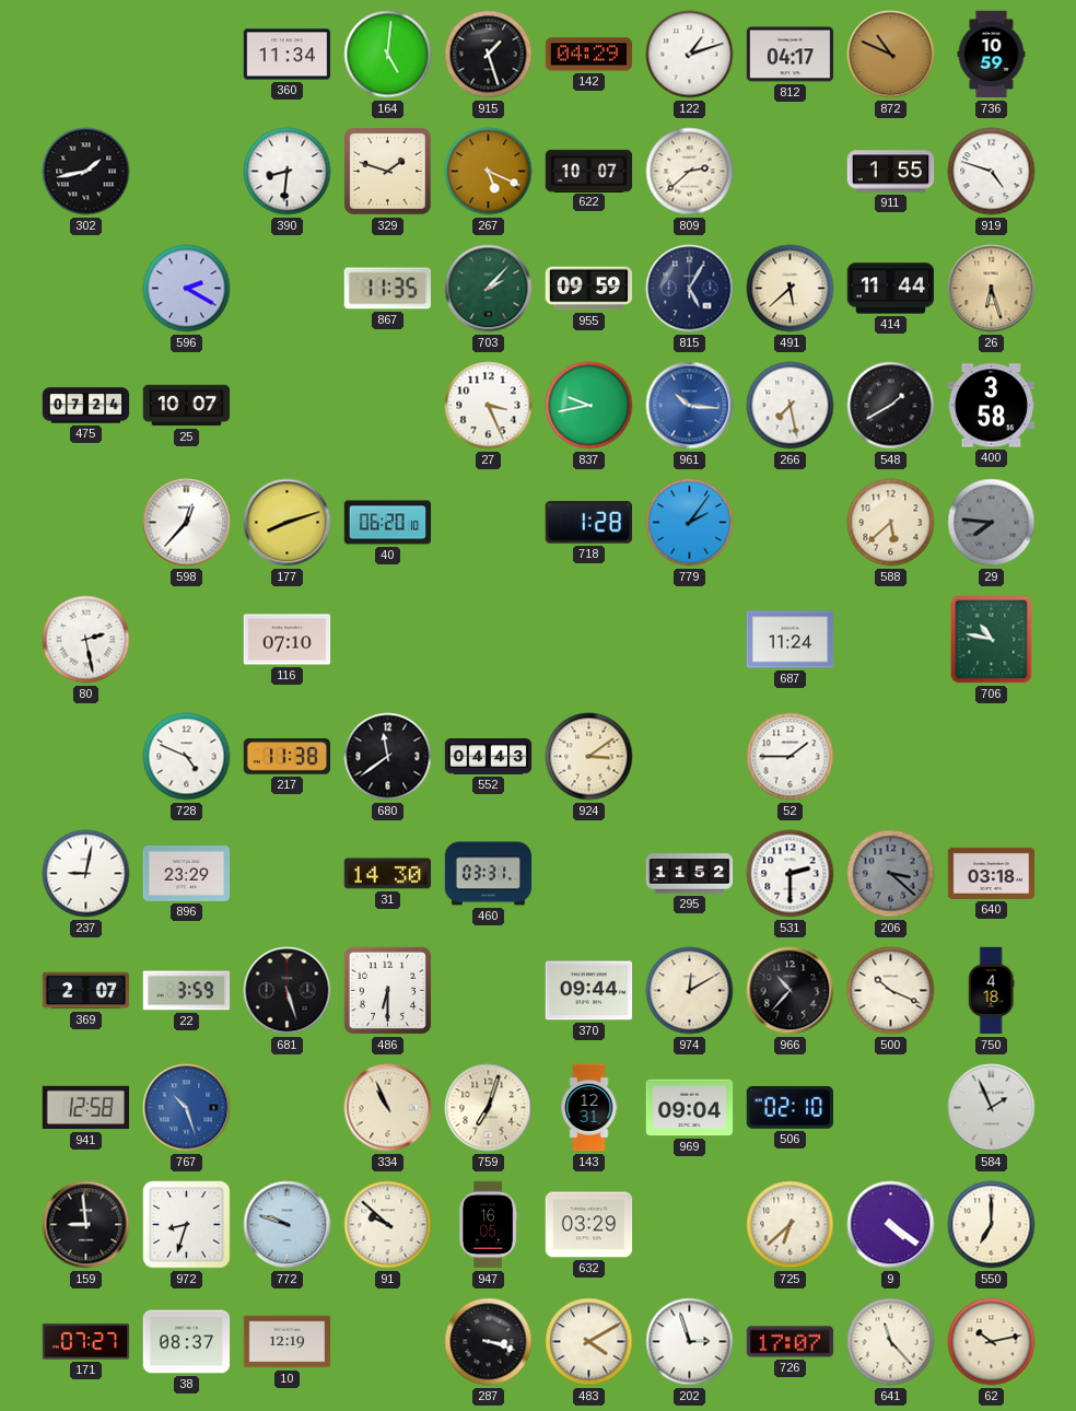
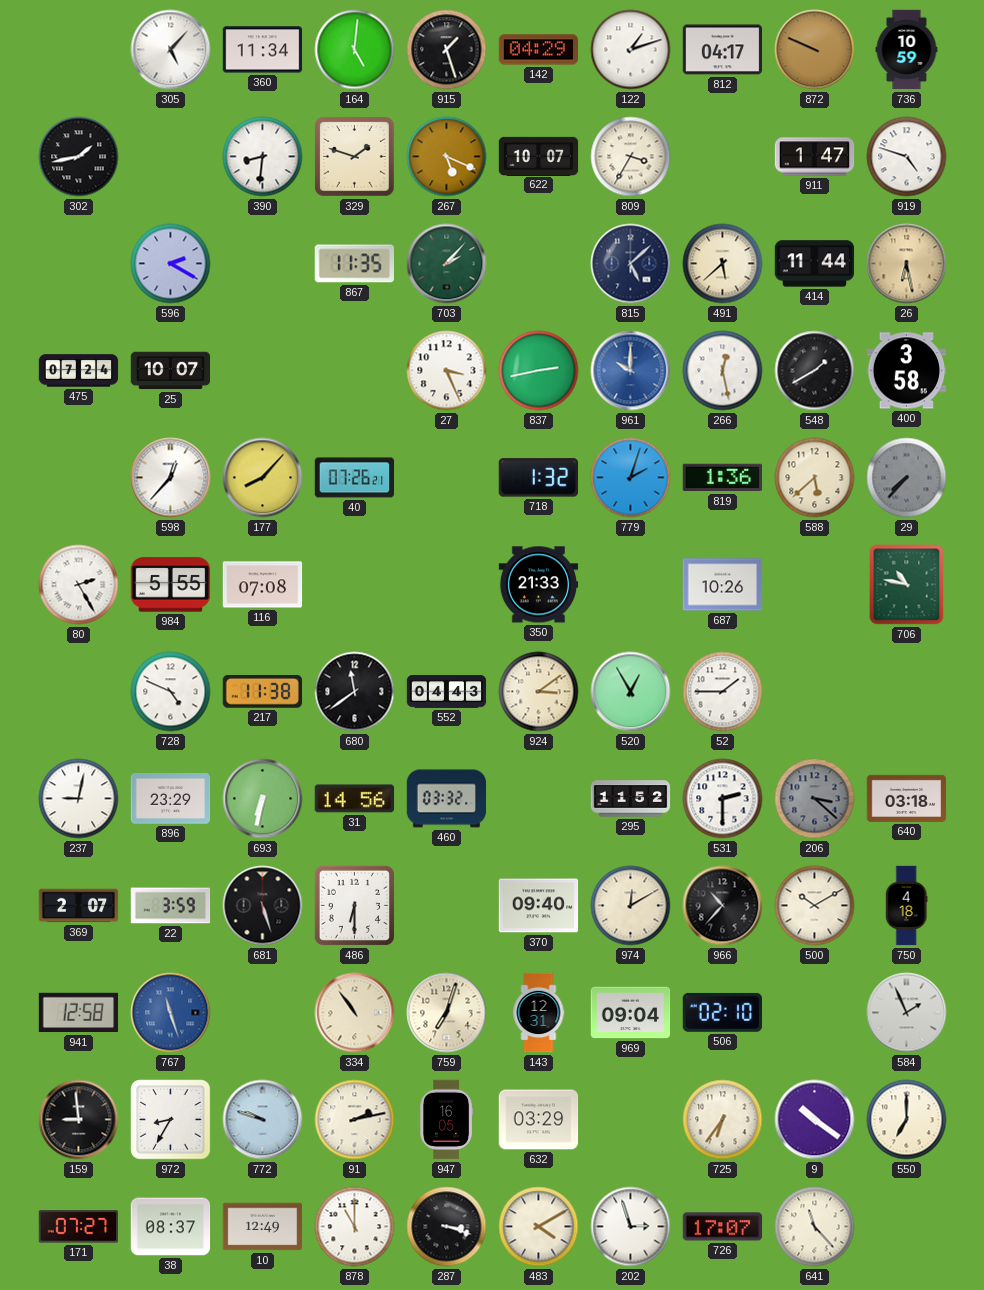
305: none -> 5:07 (171, 50)
872: 10:49 -> 9:49 (815, 50)
809: 2:38 -> 3:35 (631, 157)
911: 1:55 -> 1:47 (815, 157)
955: 09:59 -> none (589, 289)
815: 5:05 -> 5:08 (631, 264)
26: 6:27 -> 6:28 (907, 264)
837: 9:43 -> 2:43 (539, 371)
961: 10:16 -> 10:00 (631, 371)
266: 7:28 -> 12:28 (723, 371)
177: 8:12 -> 8:07 (263, 478)
40: 06:20 -> 07:26 (355, 478)
718: 1:28 -> 1:32 (538, 478)
779: 2:06 -> 2:03 (631, 478)
819: none -> 1:36 (723, 478)
29: 7:46 -> 7:37 (907, 478)
80: 2:28 -> 2:25 (79, 585)
984: none -> 5:55 (171, 585)
116: 07:10 -> 07:08 (263, 585)
350: none -> 21:33 (539, 585)
687: 11:24 -> 10:26 (723, 585)
520: none -> 12:55 (631, 692)
693: none -> 6:32 (263, 799)
31: 14:30 -> 14:56 (355, 799)
460: 03:31 -> 03:32 (447, 799)
370: 09:44 -> 09:40 (539, 906)
500: 10:19 -> 10:10 (815, 906)
767: 10:27 -> 11:27 (171, 1013)
334: 10:56 -> 10:54 (355, 1013)
972: 8:33 -> 8:35 (171, 1120)
91: 9:52 -> 2:13 (355, 1120)
725: 6:38 -> 6:36 (723, 1120)
9: 4:21 -> 10:21 (815, 1120)
10: 12:19 -> 12:49 (263, 1227)
878: none -> 11:00 (355, 1227)
62: 10:13 -> none (992, 1342)
